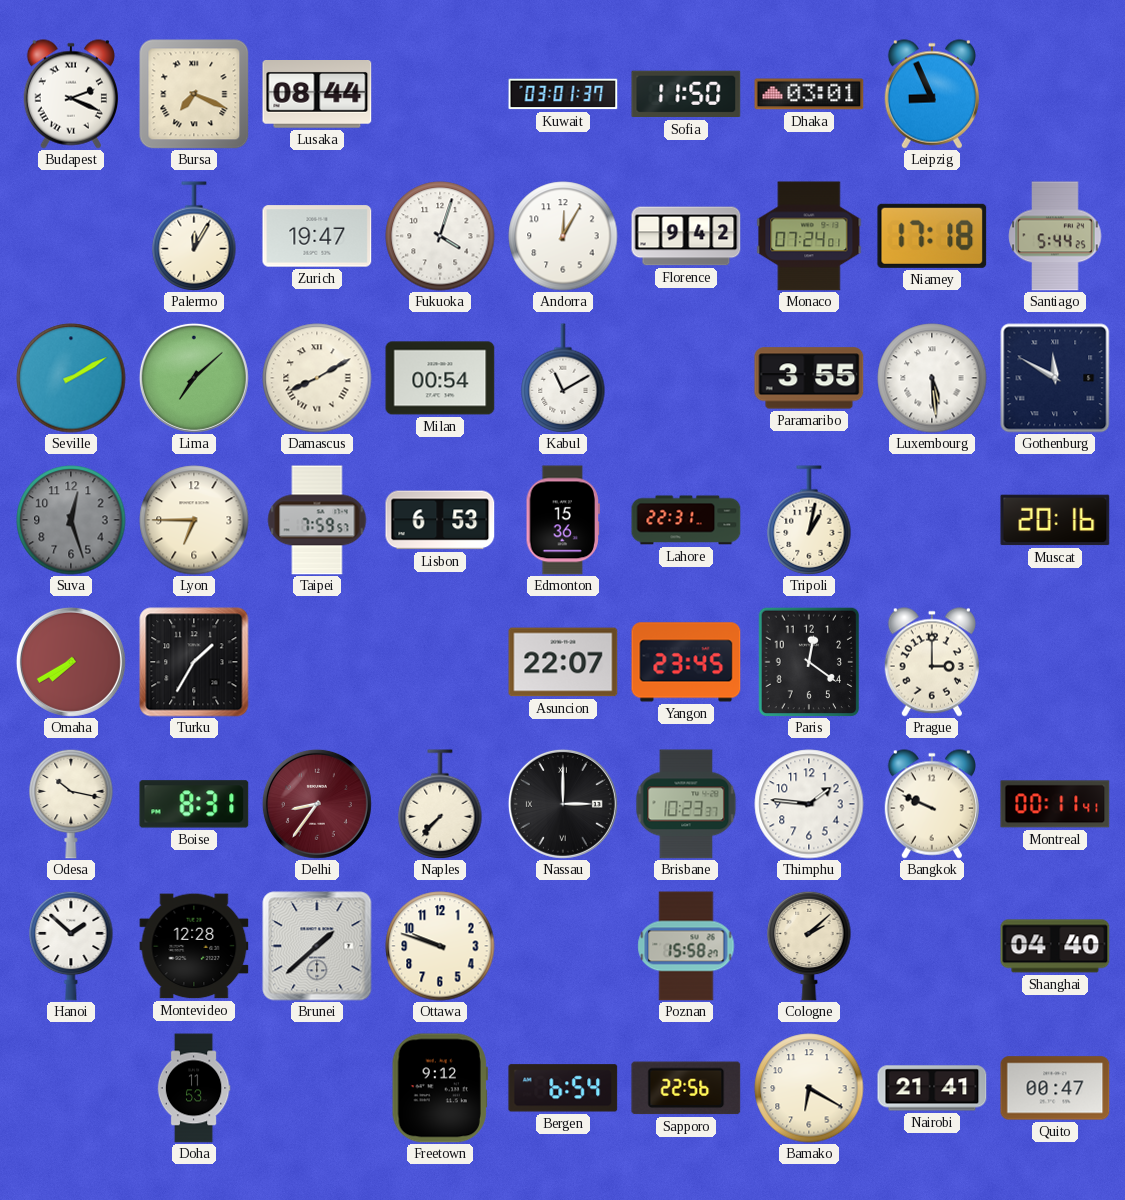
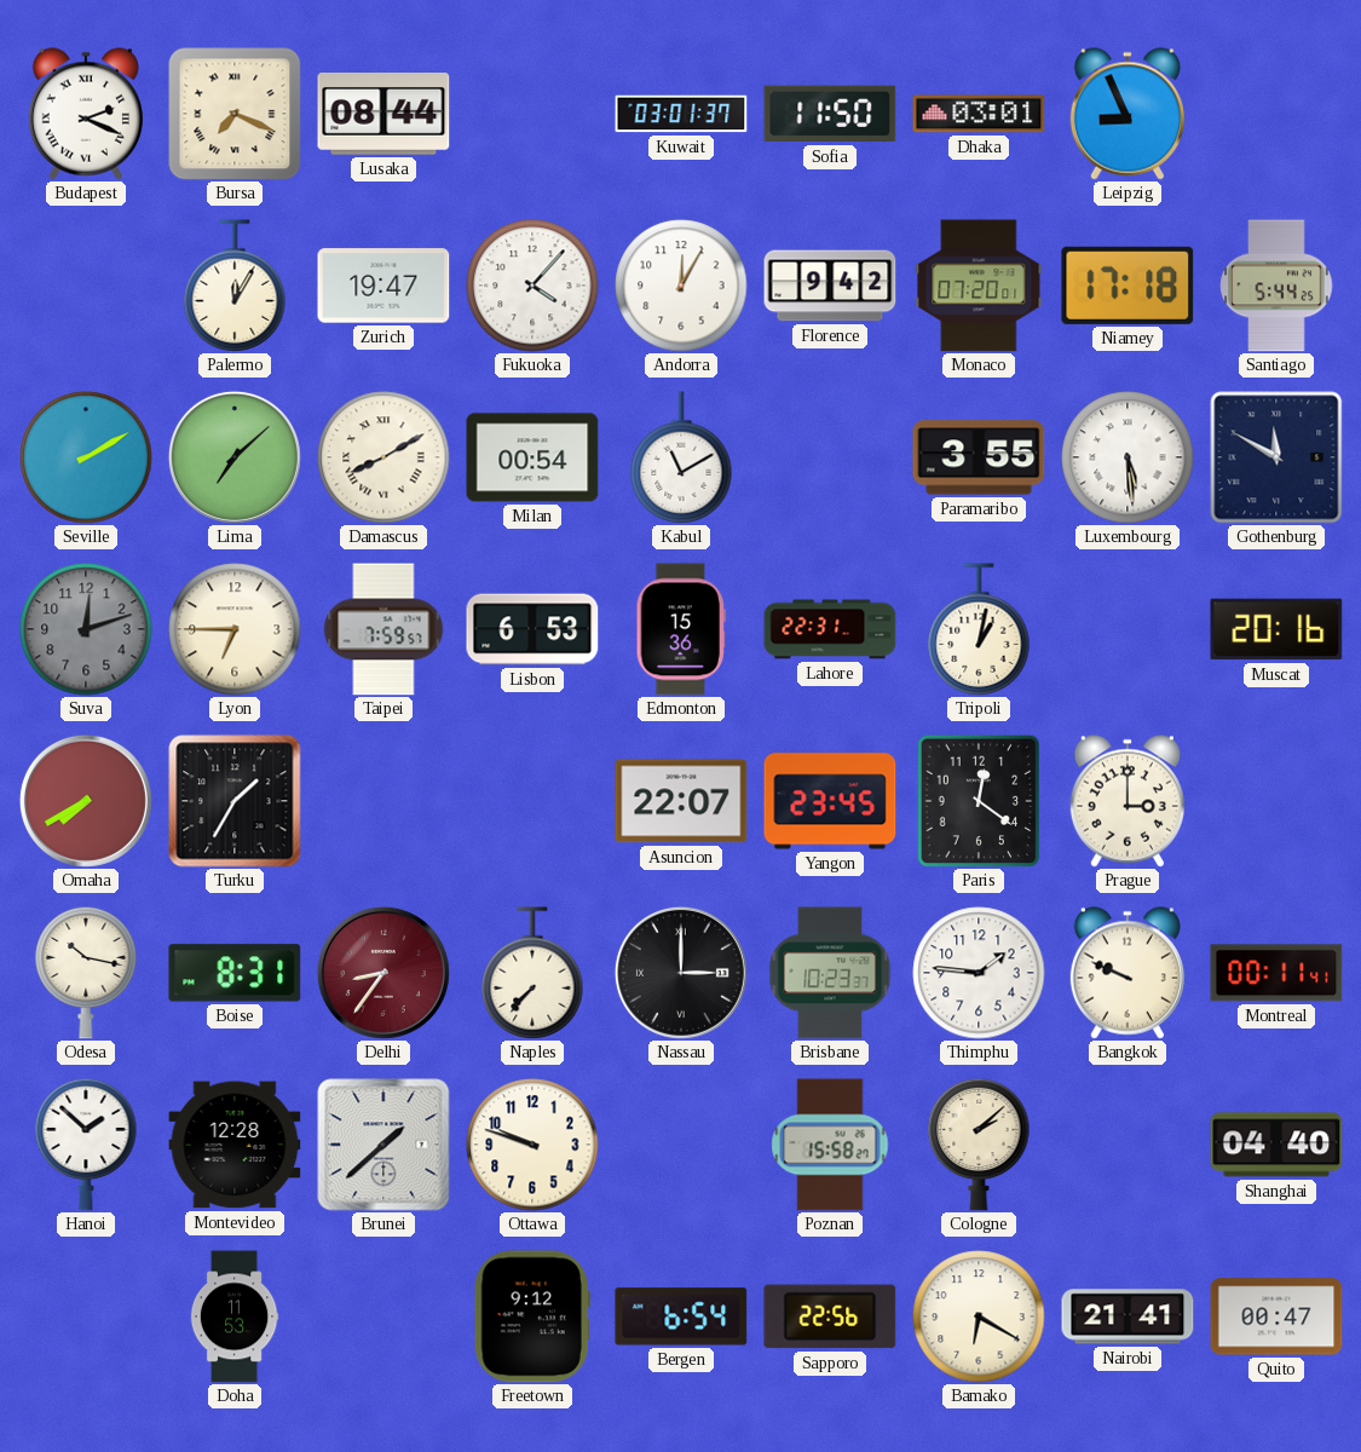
Fukuoka: 4:03 -> 4:07 (532, 286)
Monaco: 07:24 -> 07:20 (979, 286)
Suva: 12:27 -> 12:12 (86, 629)
